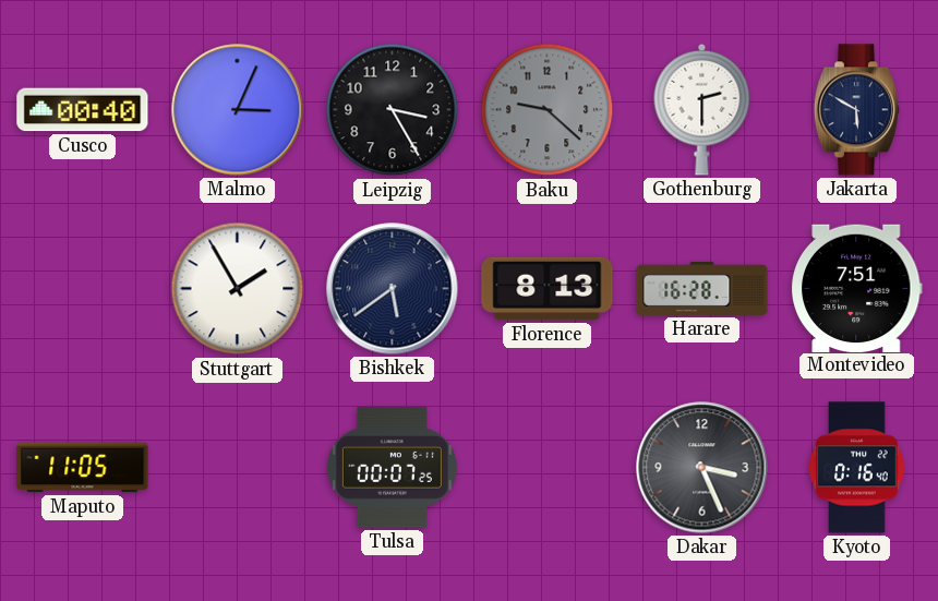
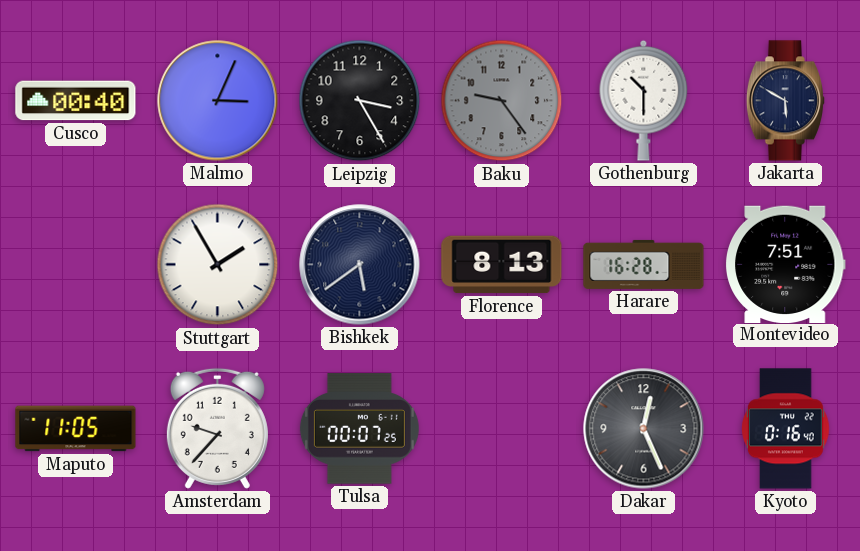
Baku: 9:22 -> 9:24 (502, 101)
Gothenburg: 2:30 -> 10:30 (644, 100)
Amsterdam: none -> 9:37 (217, 428)
Dakar: 3:26 -> 12:26 (644, 429)
